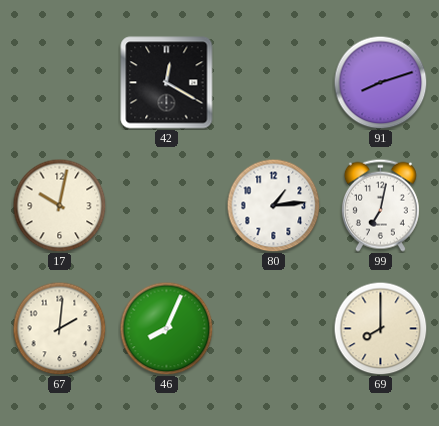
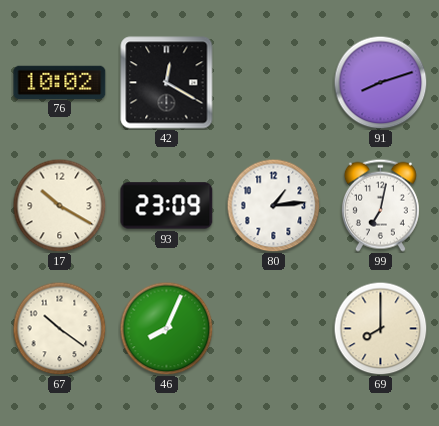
76: none -> 10:02 (60, 82)
17: 10:02 -> 10:20 (59, 205)
93: none -> 23:09 (167, 206)
67: 2:01 -> 10:21 (59, 328)
